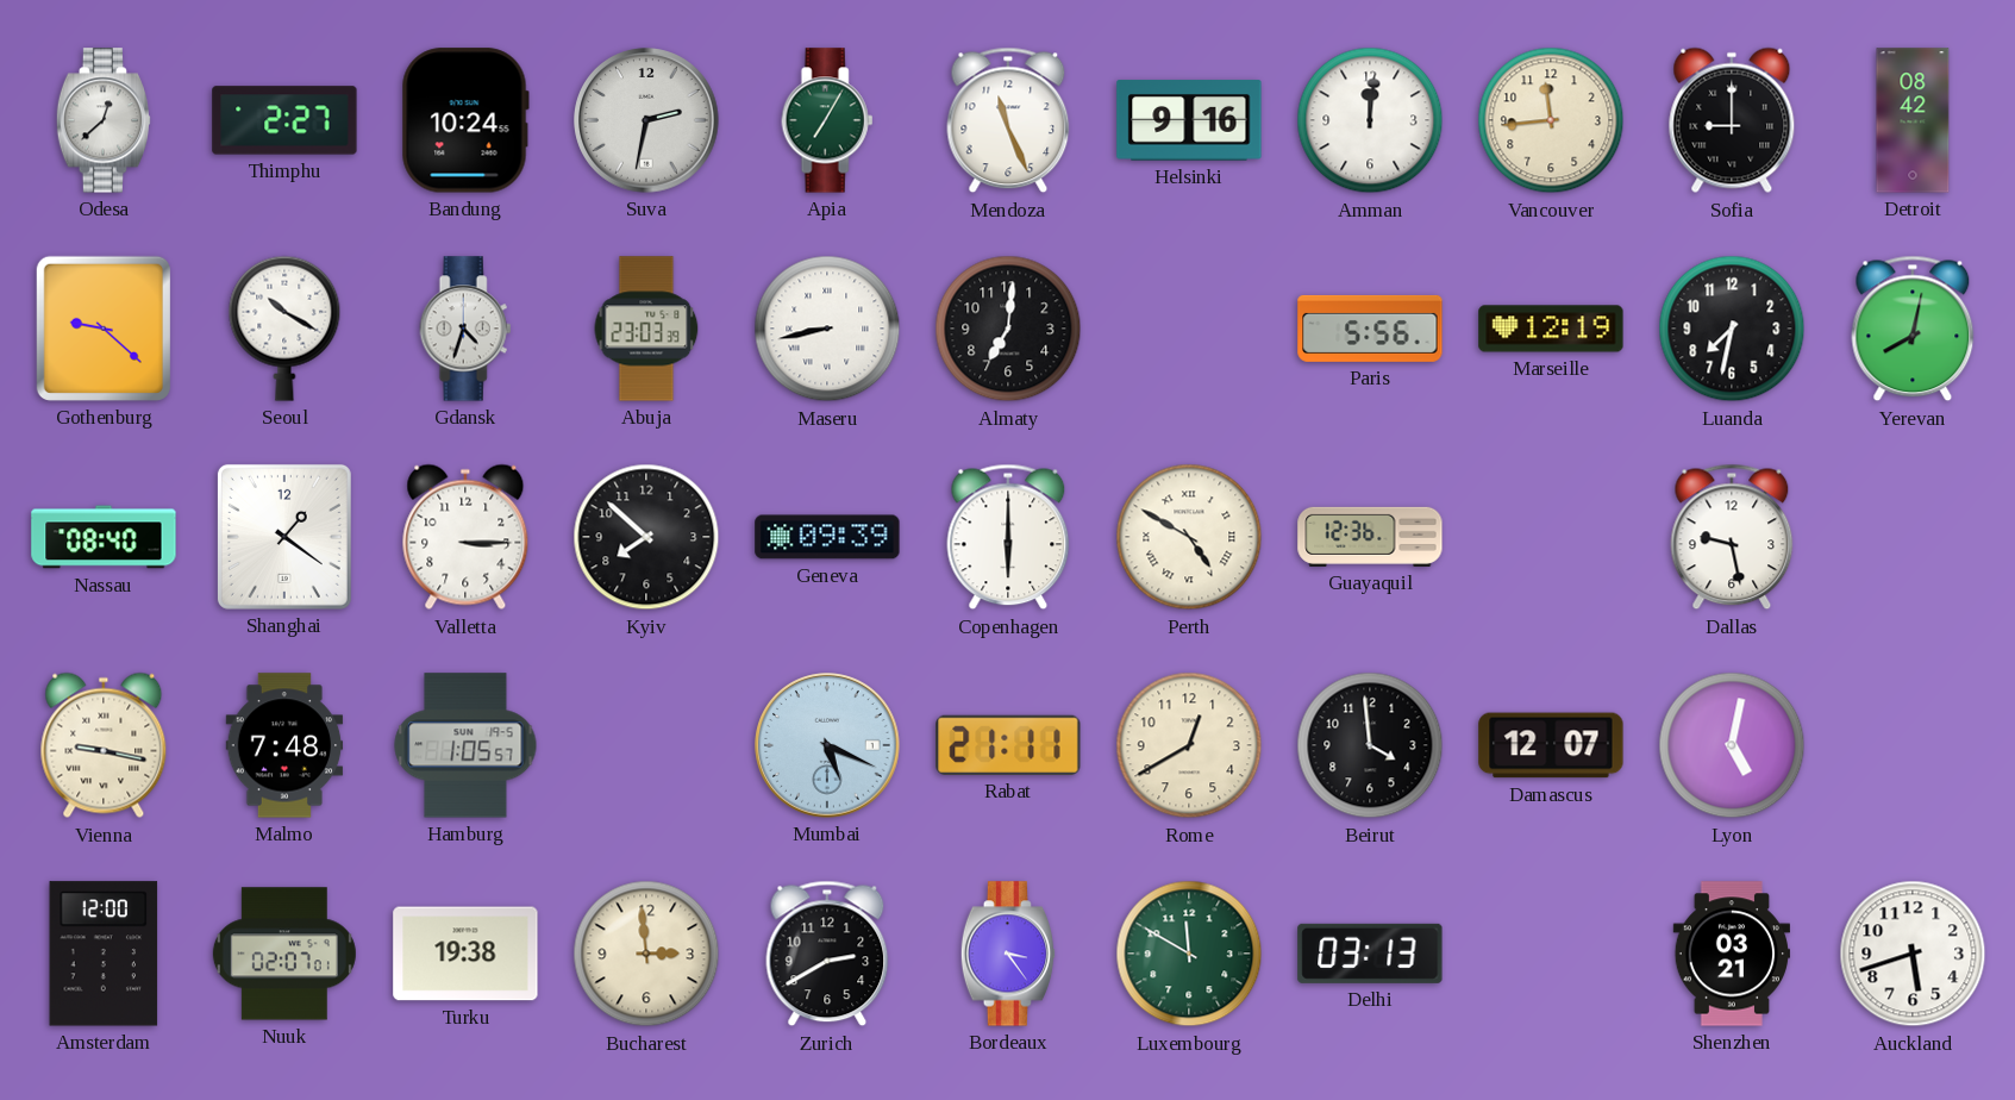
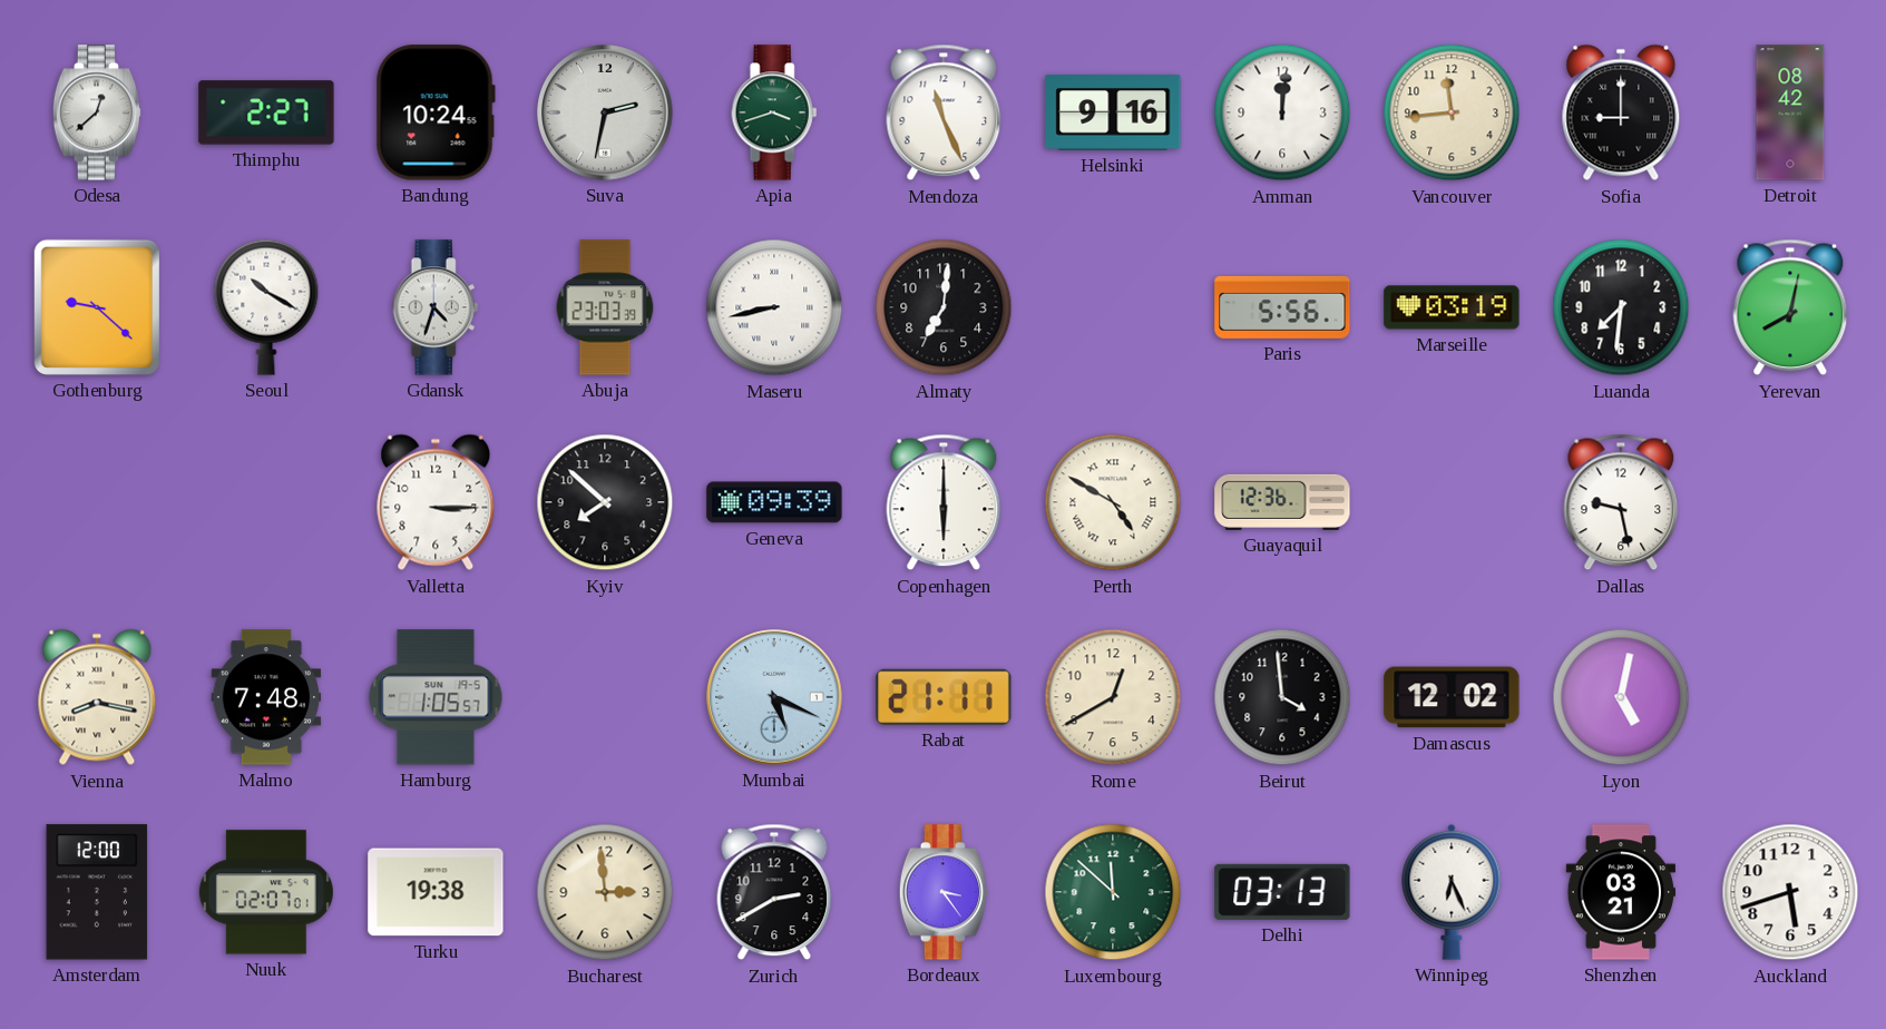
Apia: 7:05 -> 3:42 (774, 112)
Marseille: 12:19 -> 03:19 (1452, 307)
Luanda: 7:32 -> 7:31 (1621, 307)
Nassau: 08:40 -> none (104, 537)
Shanghai: 1:21 -> none (284, 537)
Vienna: 9:17 -> 8:17 (97, 697)
Damascus: 12:07 -> 12:02 (1452, 697)
Luxembourg: 11:50 -> 11:52 (1113, 892)
Winnipeg: none -> 6:26 (1452, 892)
